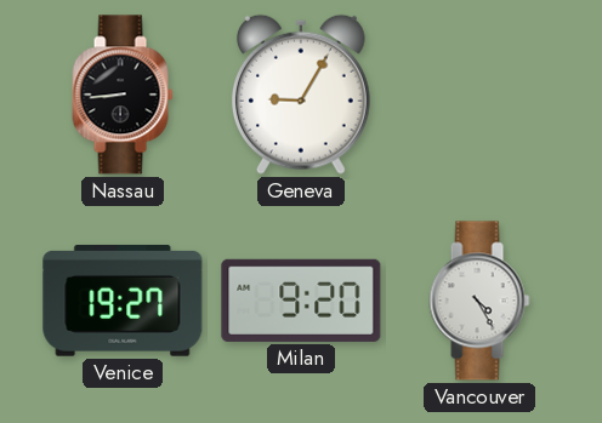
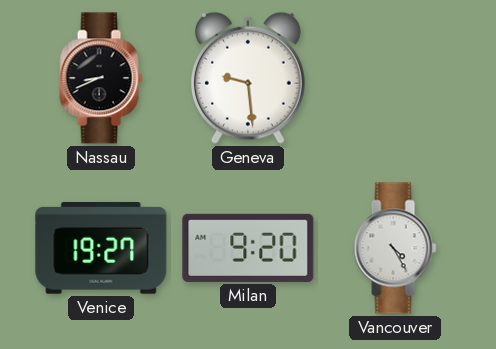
Nassau: 8:44 -> 8:41 (101, 78)
Geneva: 9:05 -> 9:29 (248, 78)
